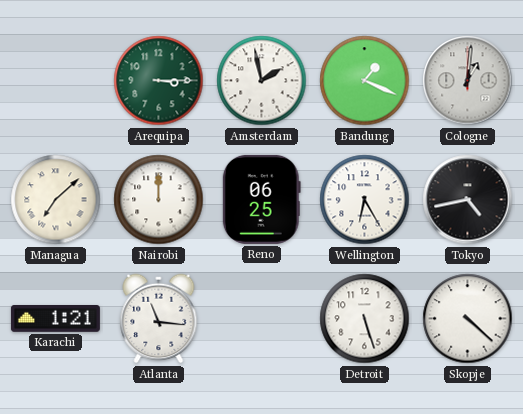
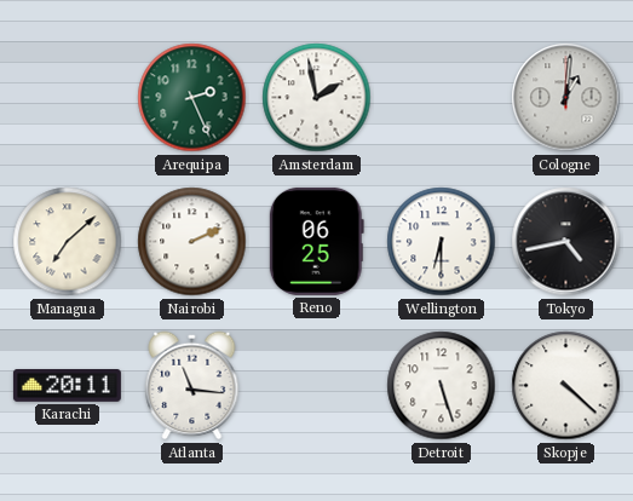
Arequipa: 3:15 -> 2:26 (192, 98)
Bandung: 1:19 -> none (365, 81)
Nairobi: 12:00 -> 2:11 (192, 242)
Wellington: 6:25 -> 6:30 (442, 242)
Karachi: 1:21 -> 20:11 (67, 386)
